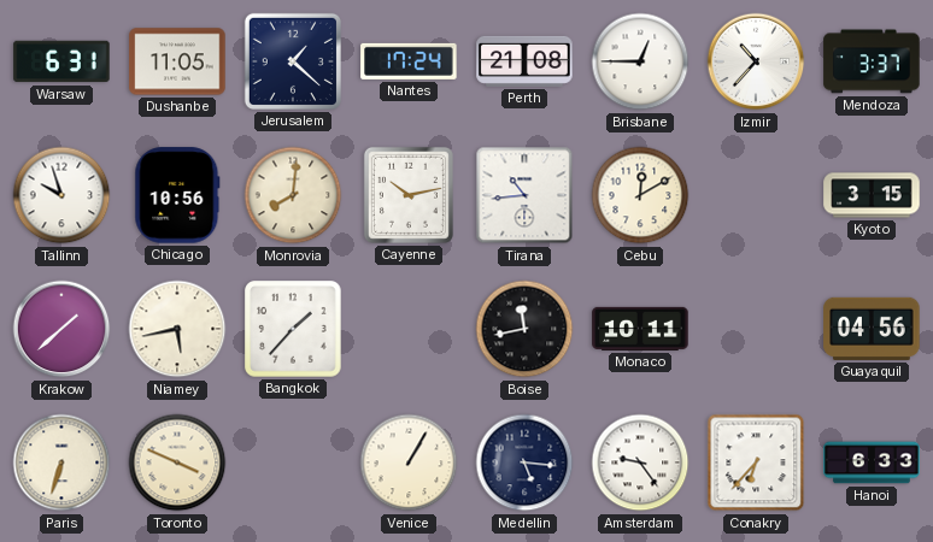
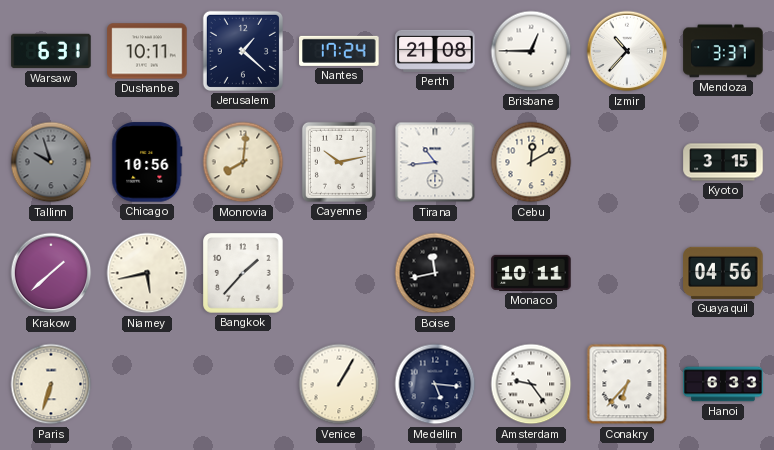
Dushanbe: 11:05 -> 10:11 (147, 51)
Tallinn dial: white -> grey (51, 162)
Toronto: 3:49 -> none (177, 463)
